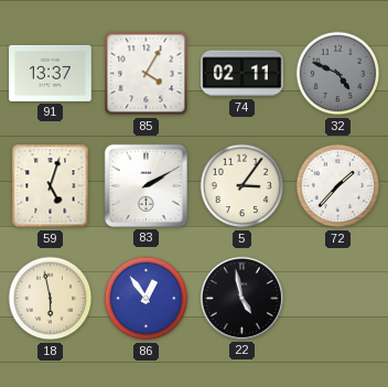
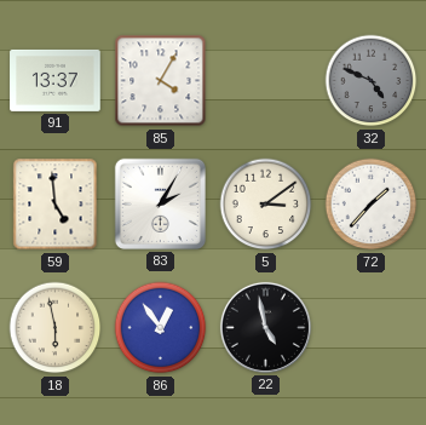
74: 02:11 -> none (242, 74)
59: 5:03 -> 4:59 (56, 205)
83: 2:10 -> 2:05 (160, 203)
5: 3:06 -> 3:09 (266, 205)
